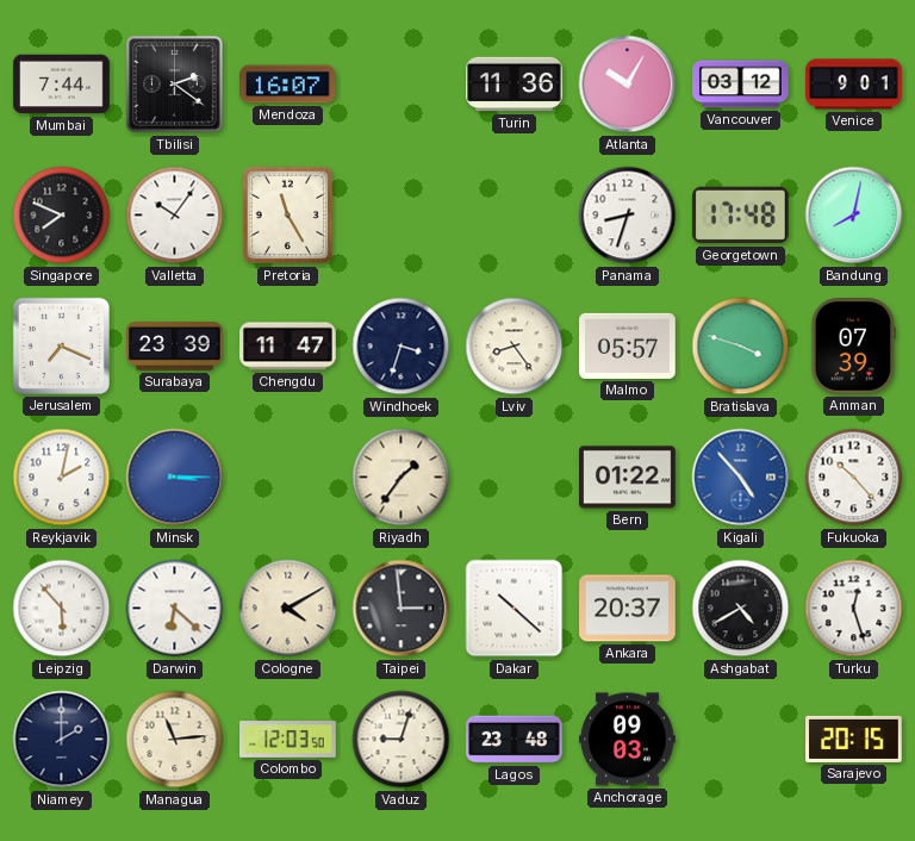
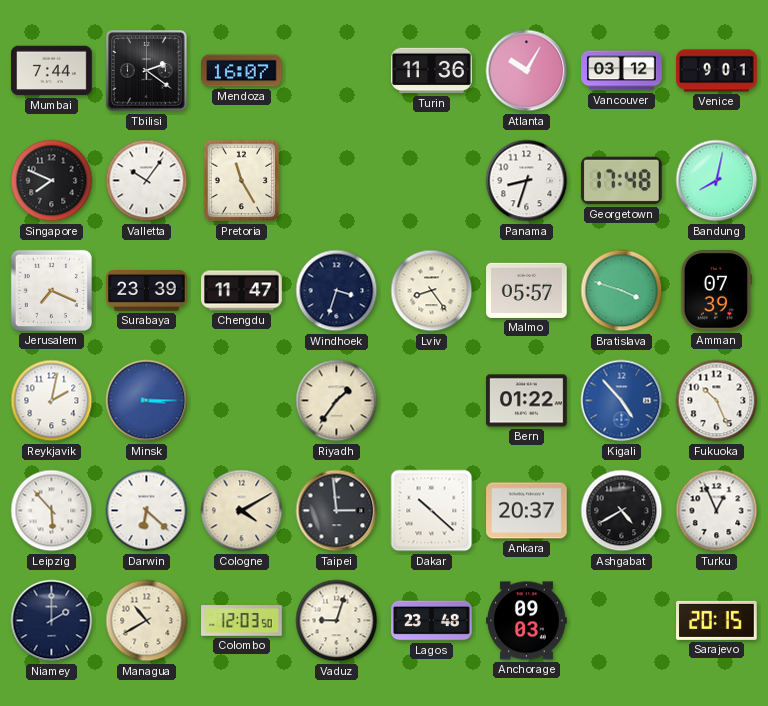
Fukuoka: 10:23 -> 10:26 (717, 401)
Turku: 12:27 -> 12:56 (717, 511)
Managua: 11:14 -> 10:40 (147, 621)
